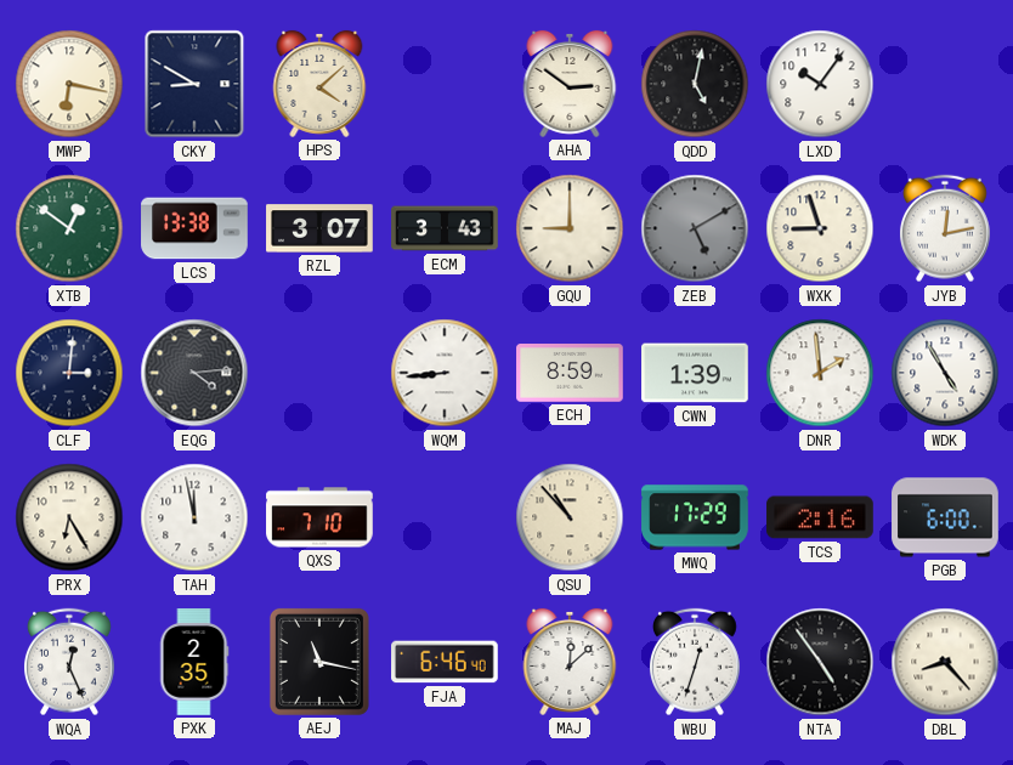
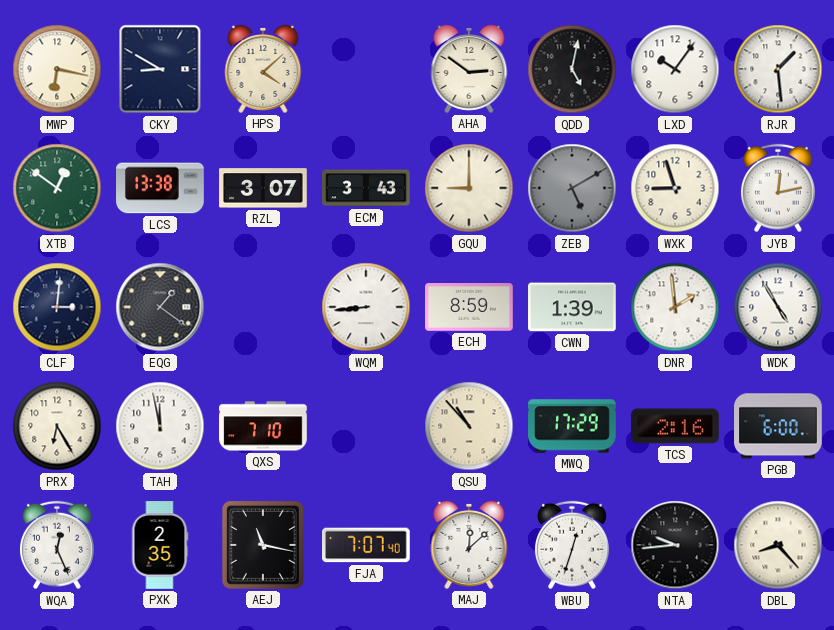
RJR: none -> 1:29 (778, 69)
EQG: 4:14 -> 1:21 (160, 307)
FJA: 6:46 -> 7:07 (367, 545)
NTA: 4:54 -> 9:44 (675, 545)
